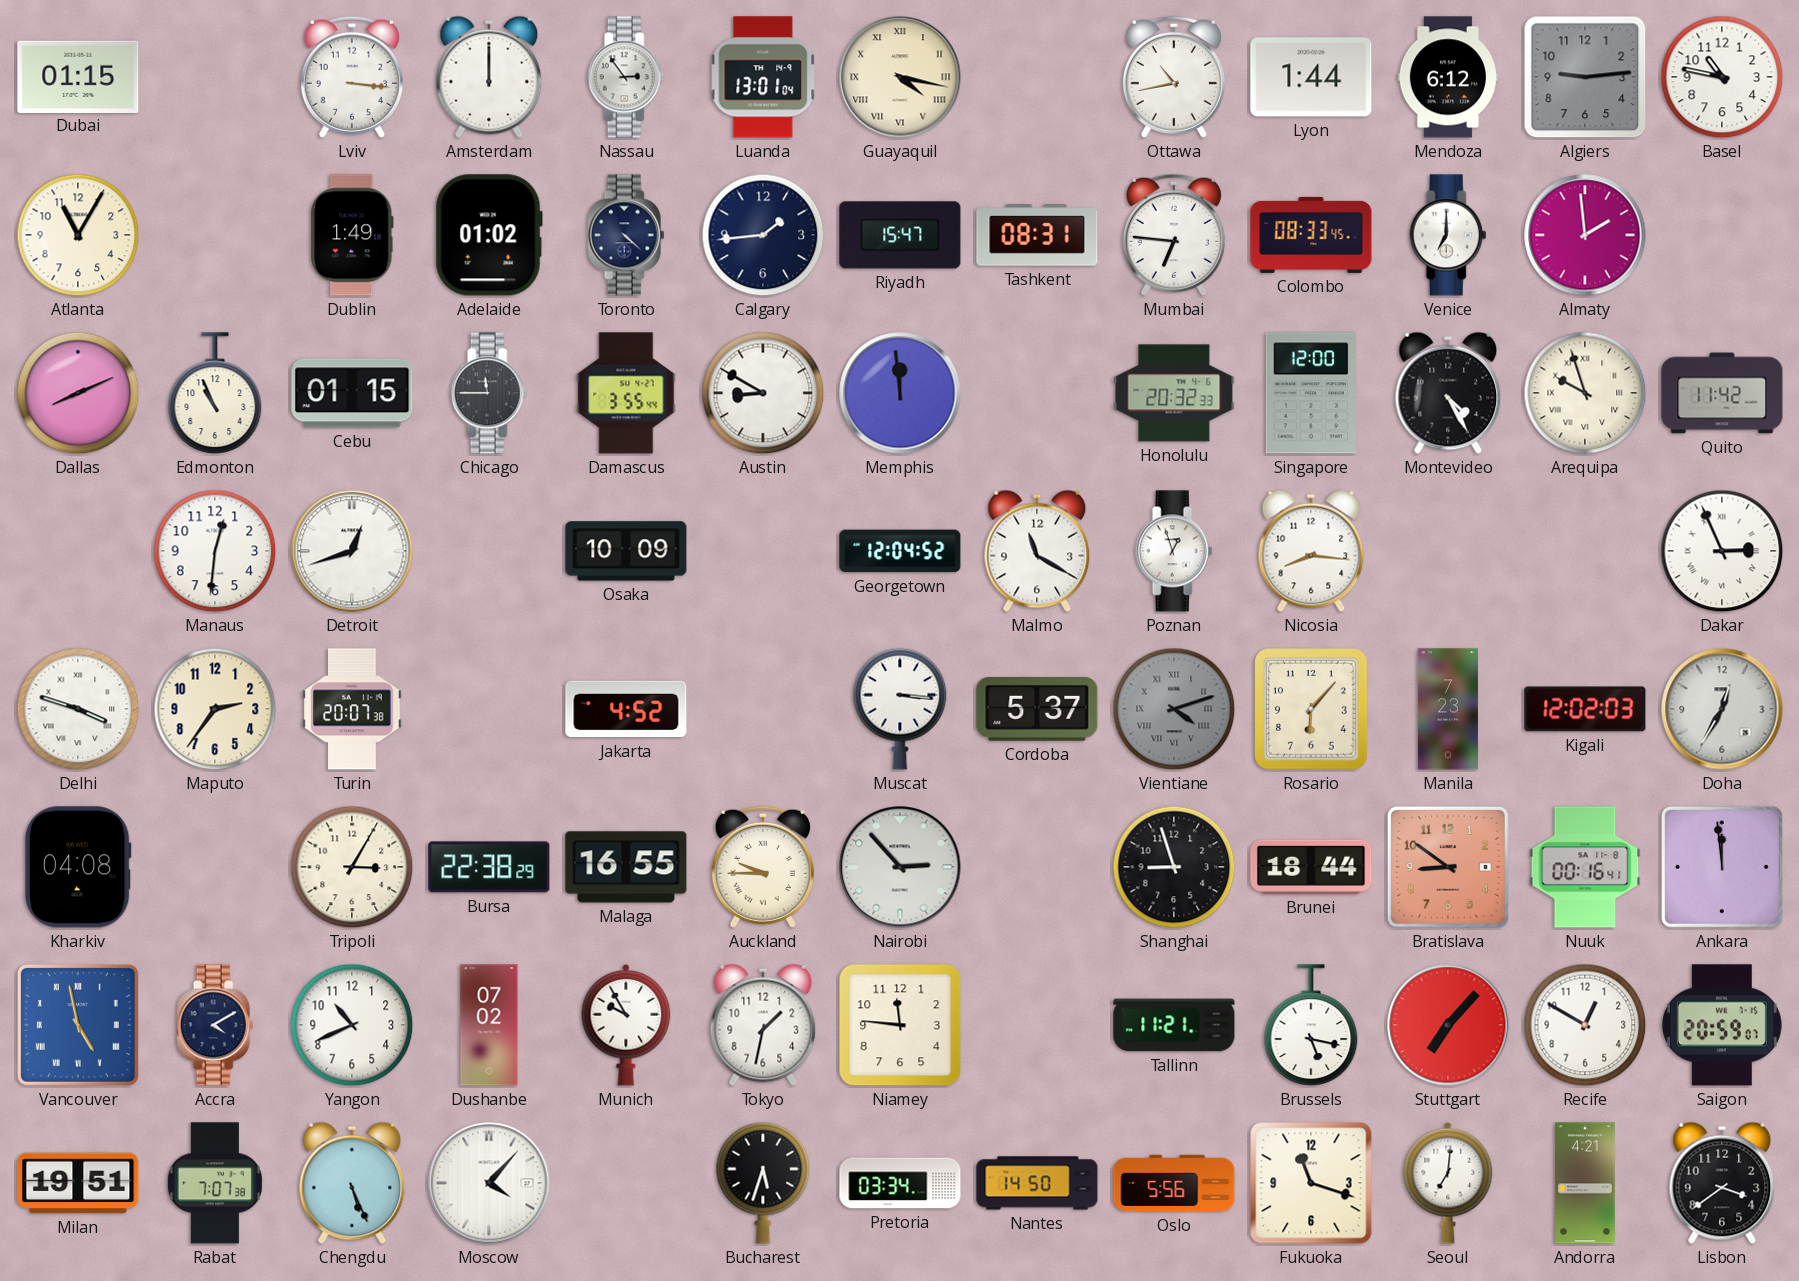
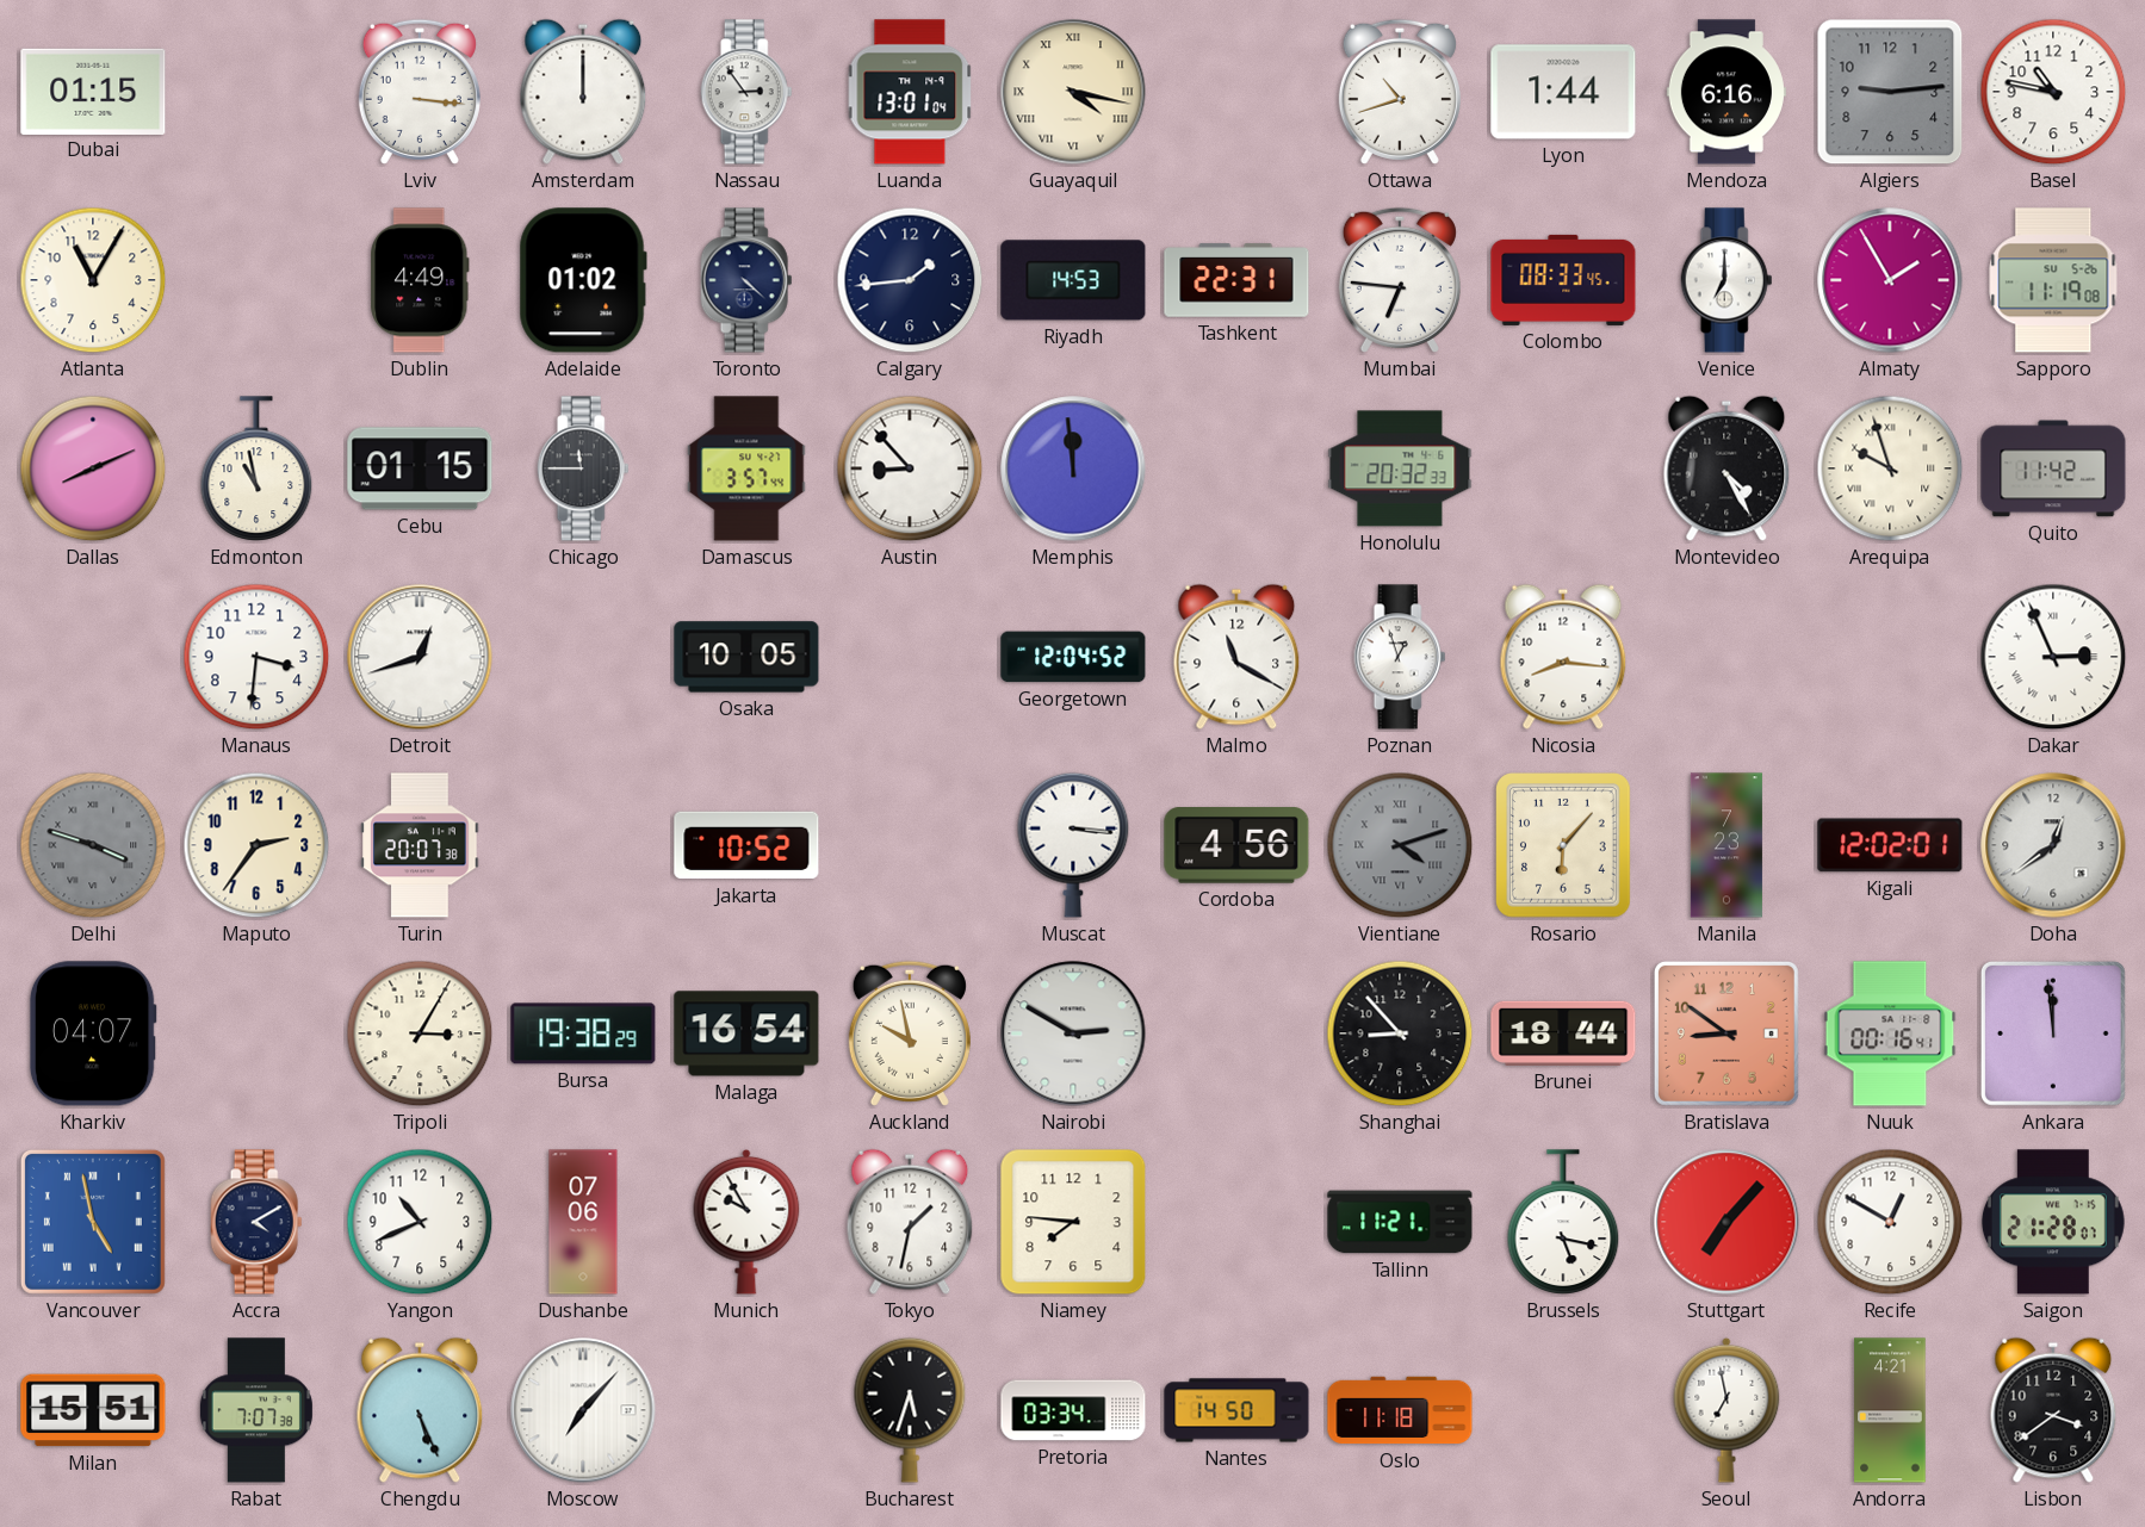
Ottawa: 10:43 -> 10:42 (1400, 92)
Mendoza: 6:12 -> 6:16 (1726, 92)
Dublin: 1:49 -> 4:49 (420, 280)
Riyadh: 15:47 -> 14:53 (1073, 280)
Tashkent: 08:31 -> 22:31 (1236, 280)
Almaty: 1:59 -> 1:55 (1890, 280)
Sapporo: none -> 11:19 (2053, 280)
Edmonton: 10:56 -> 10:58 (256, 468)
Damascus: 3:55 -> 3:57 (746, 468)
Austin: 8:50 -> 8:53 (910, 468)
Singapore: 12:00 -> none (1311, 393)
Manaus: 12:31 -> 3:31 (256, 657)
Osaka: 10:09 -> 10:05 (746, 657)
Delhi dial: white -> grey (93, 845)
Jakarta: 4:52 -> 10:52 (746, 845)
Cordoba: 5:37 -> 4:56 (1236, 846)
Kigali: 12:02:03 -> 12:02:01 (1890, 845)
Doha: 12:35 -> 12:39 (2053, 845)
Kharkiv: 04:08 -> 04:07 (93, 1033)
Bursa: 22:38 -> 19:38 (583, 1033)
Malaga: 16:55 -> 16:54 (746, 1033)
Auckland: 9:45 -> 9:58 (910, 1033)
Nairobi: 2:53 -> 2:50 (1073, 1033)
Shanghai: 8:57 -> 8:53 (1400, 1033)
Dushanbe: 07:02 -> 07:06 (583, 1222)
Niamey: 11:46 -> 7:46 (1073, 1222)
Saigon: 20:59 -> 21:28 (2053, 1222)
Milan: 19:51 -> 15:51 (93, 1410)
Moscow: 4:07 -> 7:07 (583, 1410)
Oslo: 5:56 -> 11:18 (1400, 1410)
Fukuoka: 11:18 -> none (1311, 1183)
Seoul: 7:01 -> 6:58 (1726, 1410)
